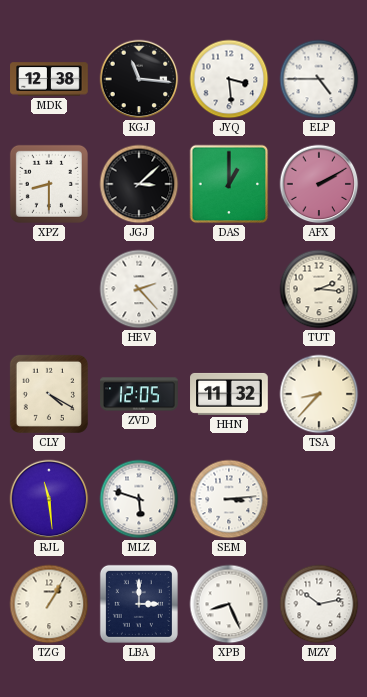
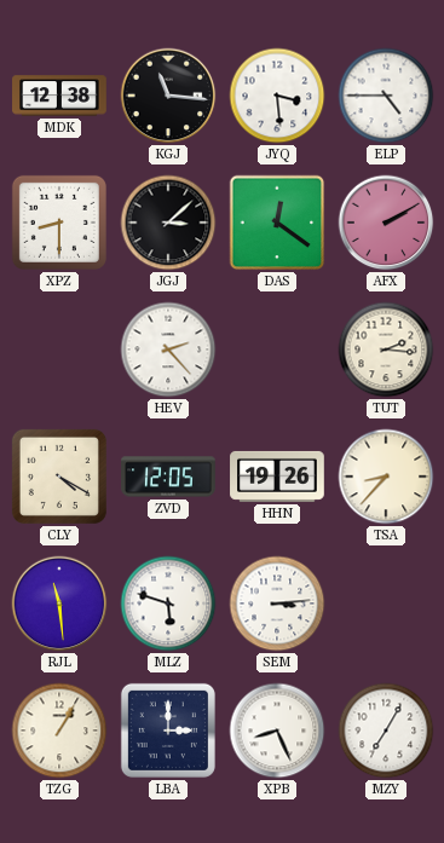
DAS: 1:00 -> 12:21 (277, 223)
HHN: 11:32 -> 19:26 (277, 477)
MZY: 10:13 -> 7:05 (386, 731)
